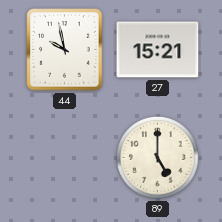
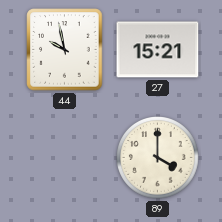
89: 5:00 -> 4:00 (158, 158)
